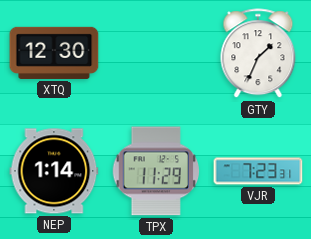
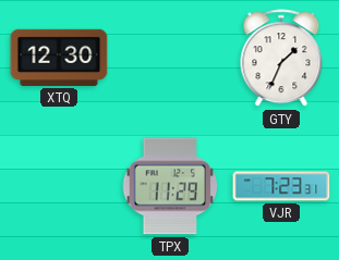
NEP: 1:14 -> none (54, 171)
